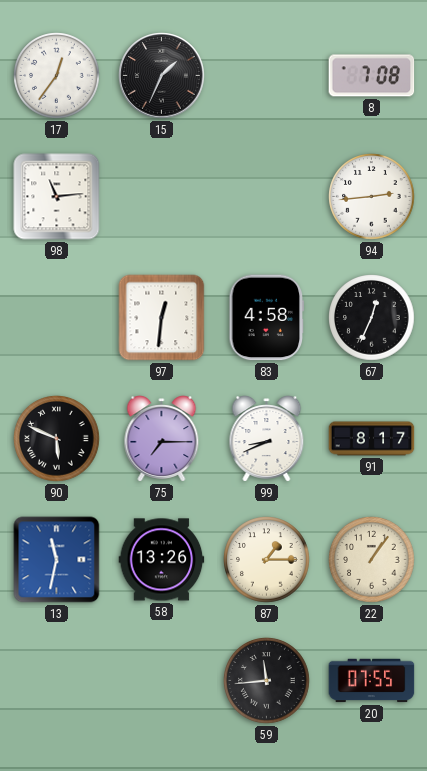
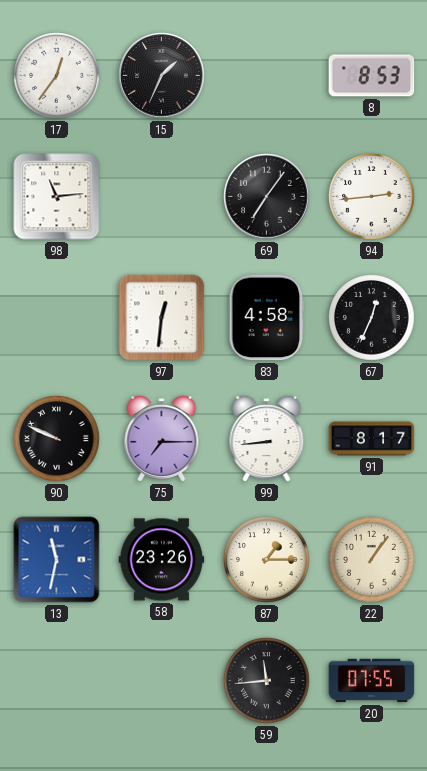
8: 7:08 -> 8:53 (372, 76)
69: none -> 7:06 (267, 197)
90: 5:49 -> 9:49 (57, 439)
99: 8:41 -> 8:44 (267, 439)
58: 13:26 -> 23:26 (162, 560)
